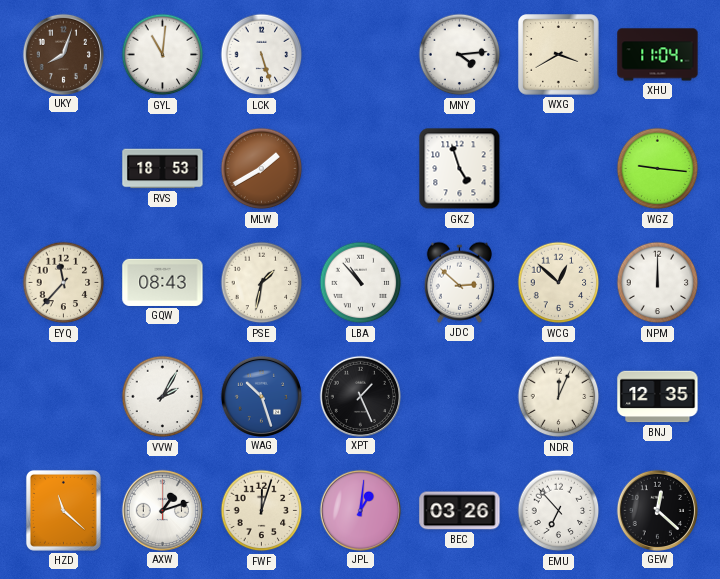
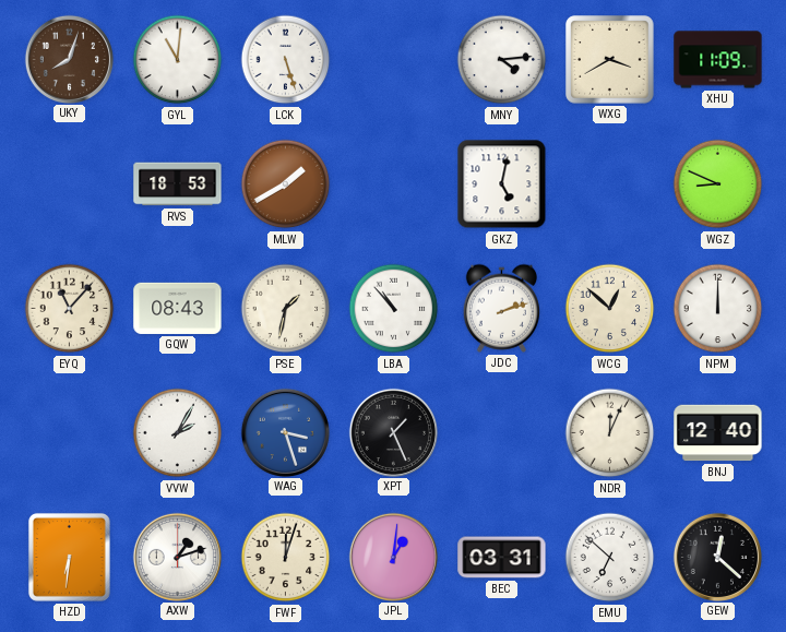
XHU: 11:04 -> 11:09 (718, 60)
GKZ: 4:57 -> 5:02 (502, 184)
WGZ: 9:16 -> 8:49 (718, 184)
EYQ: 11:37 -> 11:07 (70, 309)
JDC: 2:52 -> 2:12 (501, 308)
WAG: 10:27 -> 3:27 (285, 432)
BNJ: 12:35 -> 12:40 (718, 433)
HZD: 11:22 -> 6:31 (69, 557)
BEC: 03:26 -> 03:31 (502, 558)
EMU: 6:53 -> 6:52 (610, 558)
